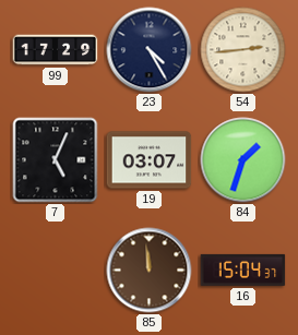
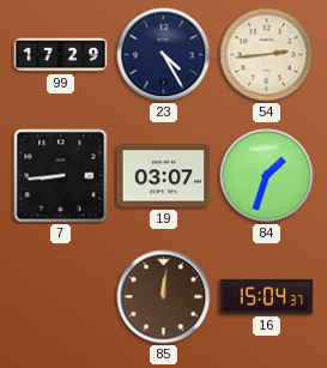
7: 5:04 -> 8:44 (61, 176)
85: 11:59 -> 12:01 (164, 297)
